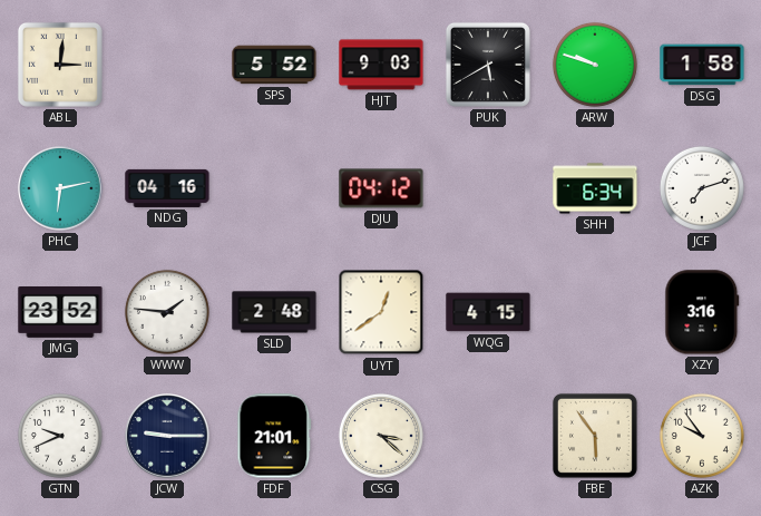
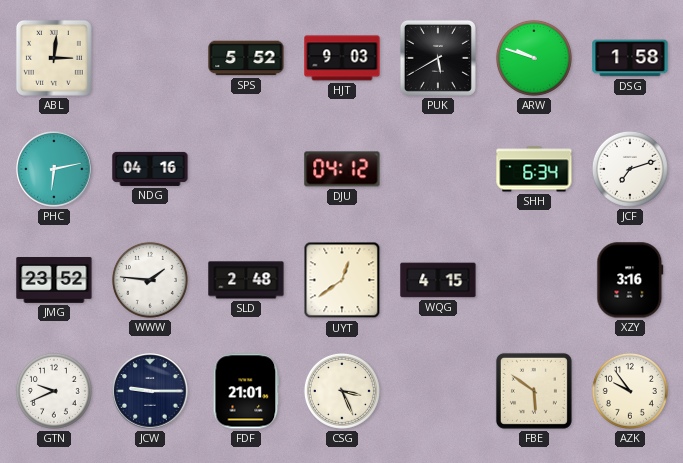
CSG: 3:22 -> 3:26 (342, 391)
FBE: 5:54 -> 5:51 (534, 391)
